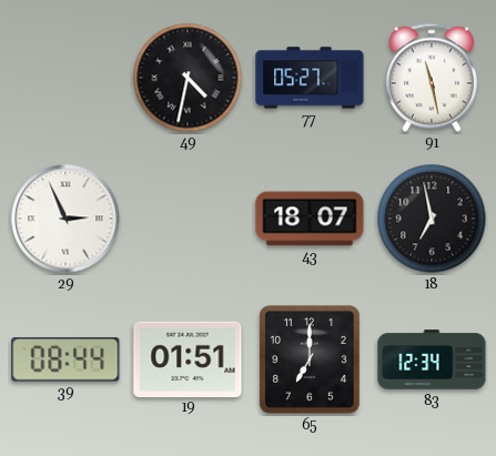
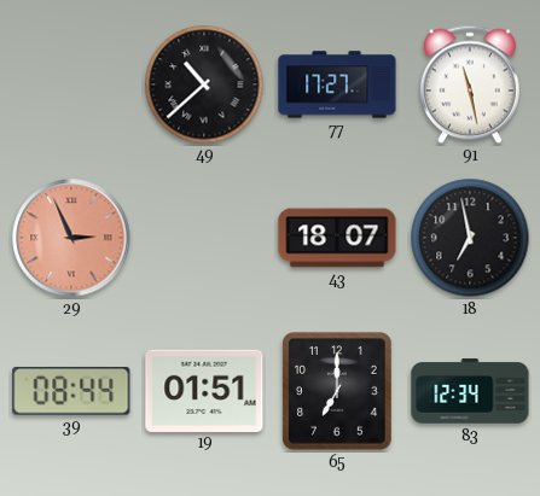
49: 4:32 -> 10:38 (204, 84)
77: 05:27 -> 17:27 (337, 84)
29 dial: white -> salmon (71, 238)
